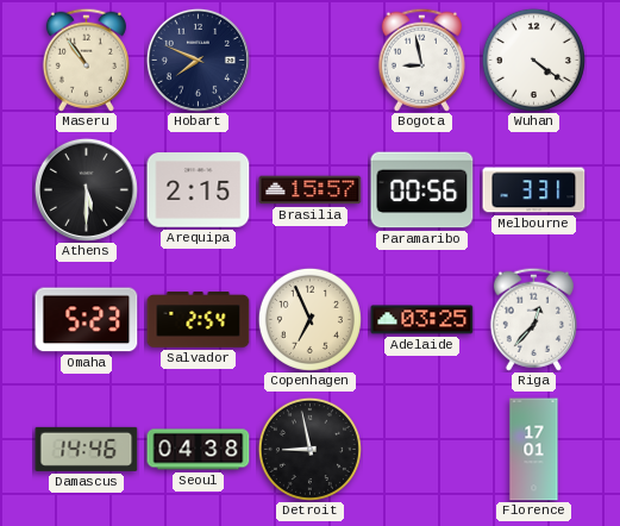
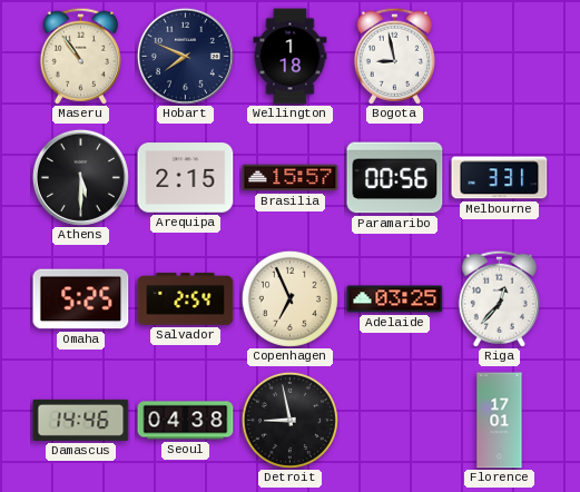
Wellington: none -> 1:18 (291, 57)
Wuhan: 4:21 -> none (533, 60)
Omaha: 5:23 -> 5:25 (81, 299)
